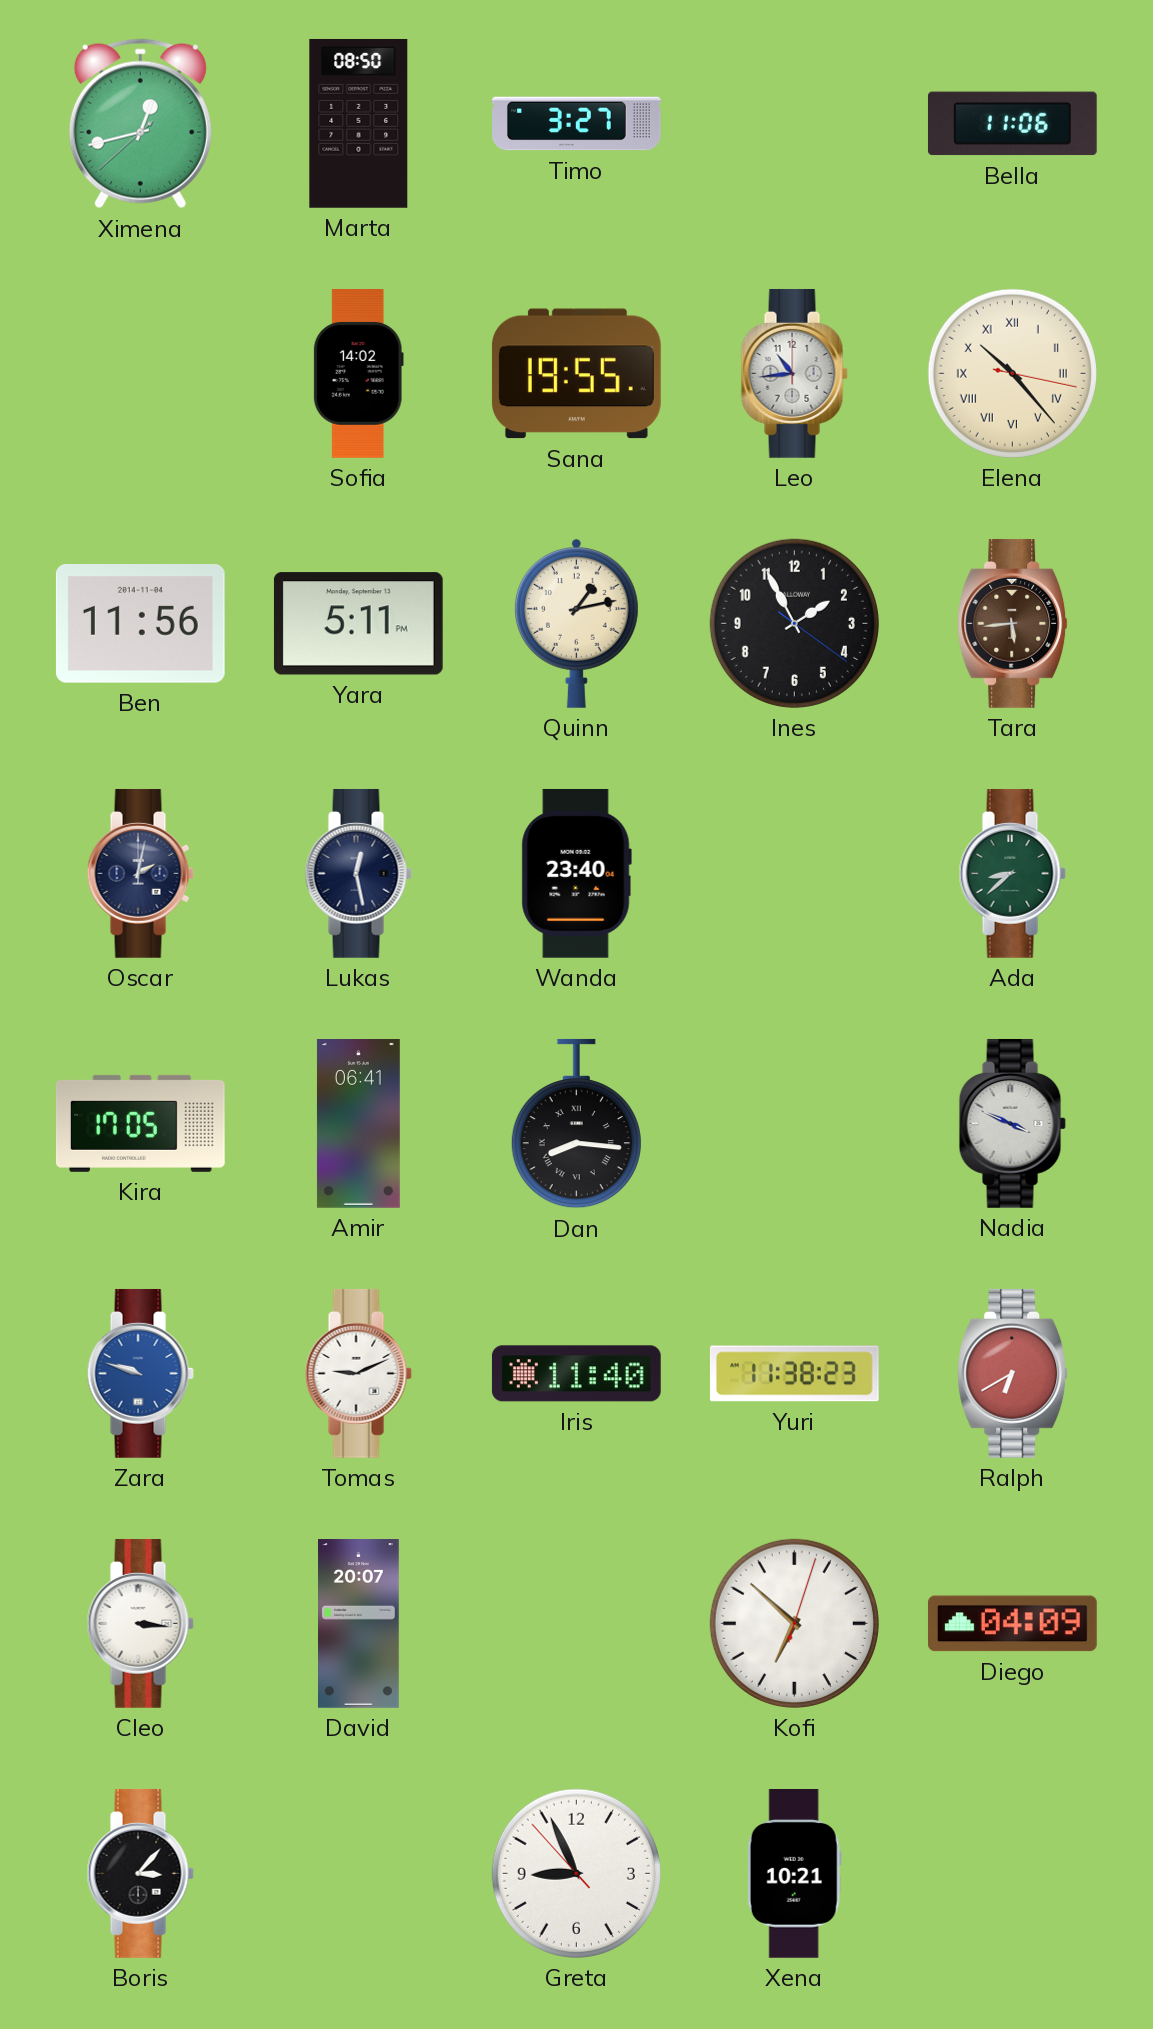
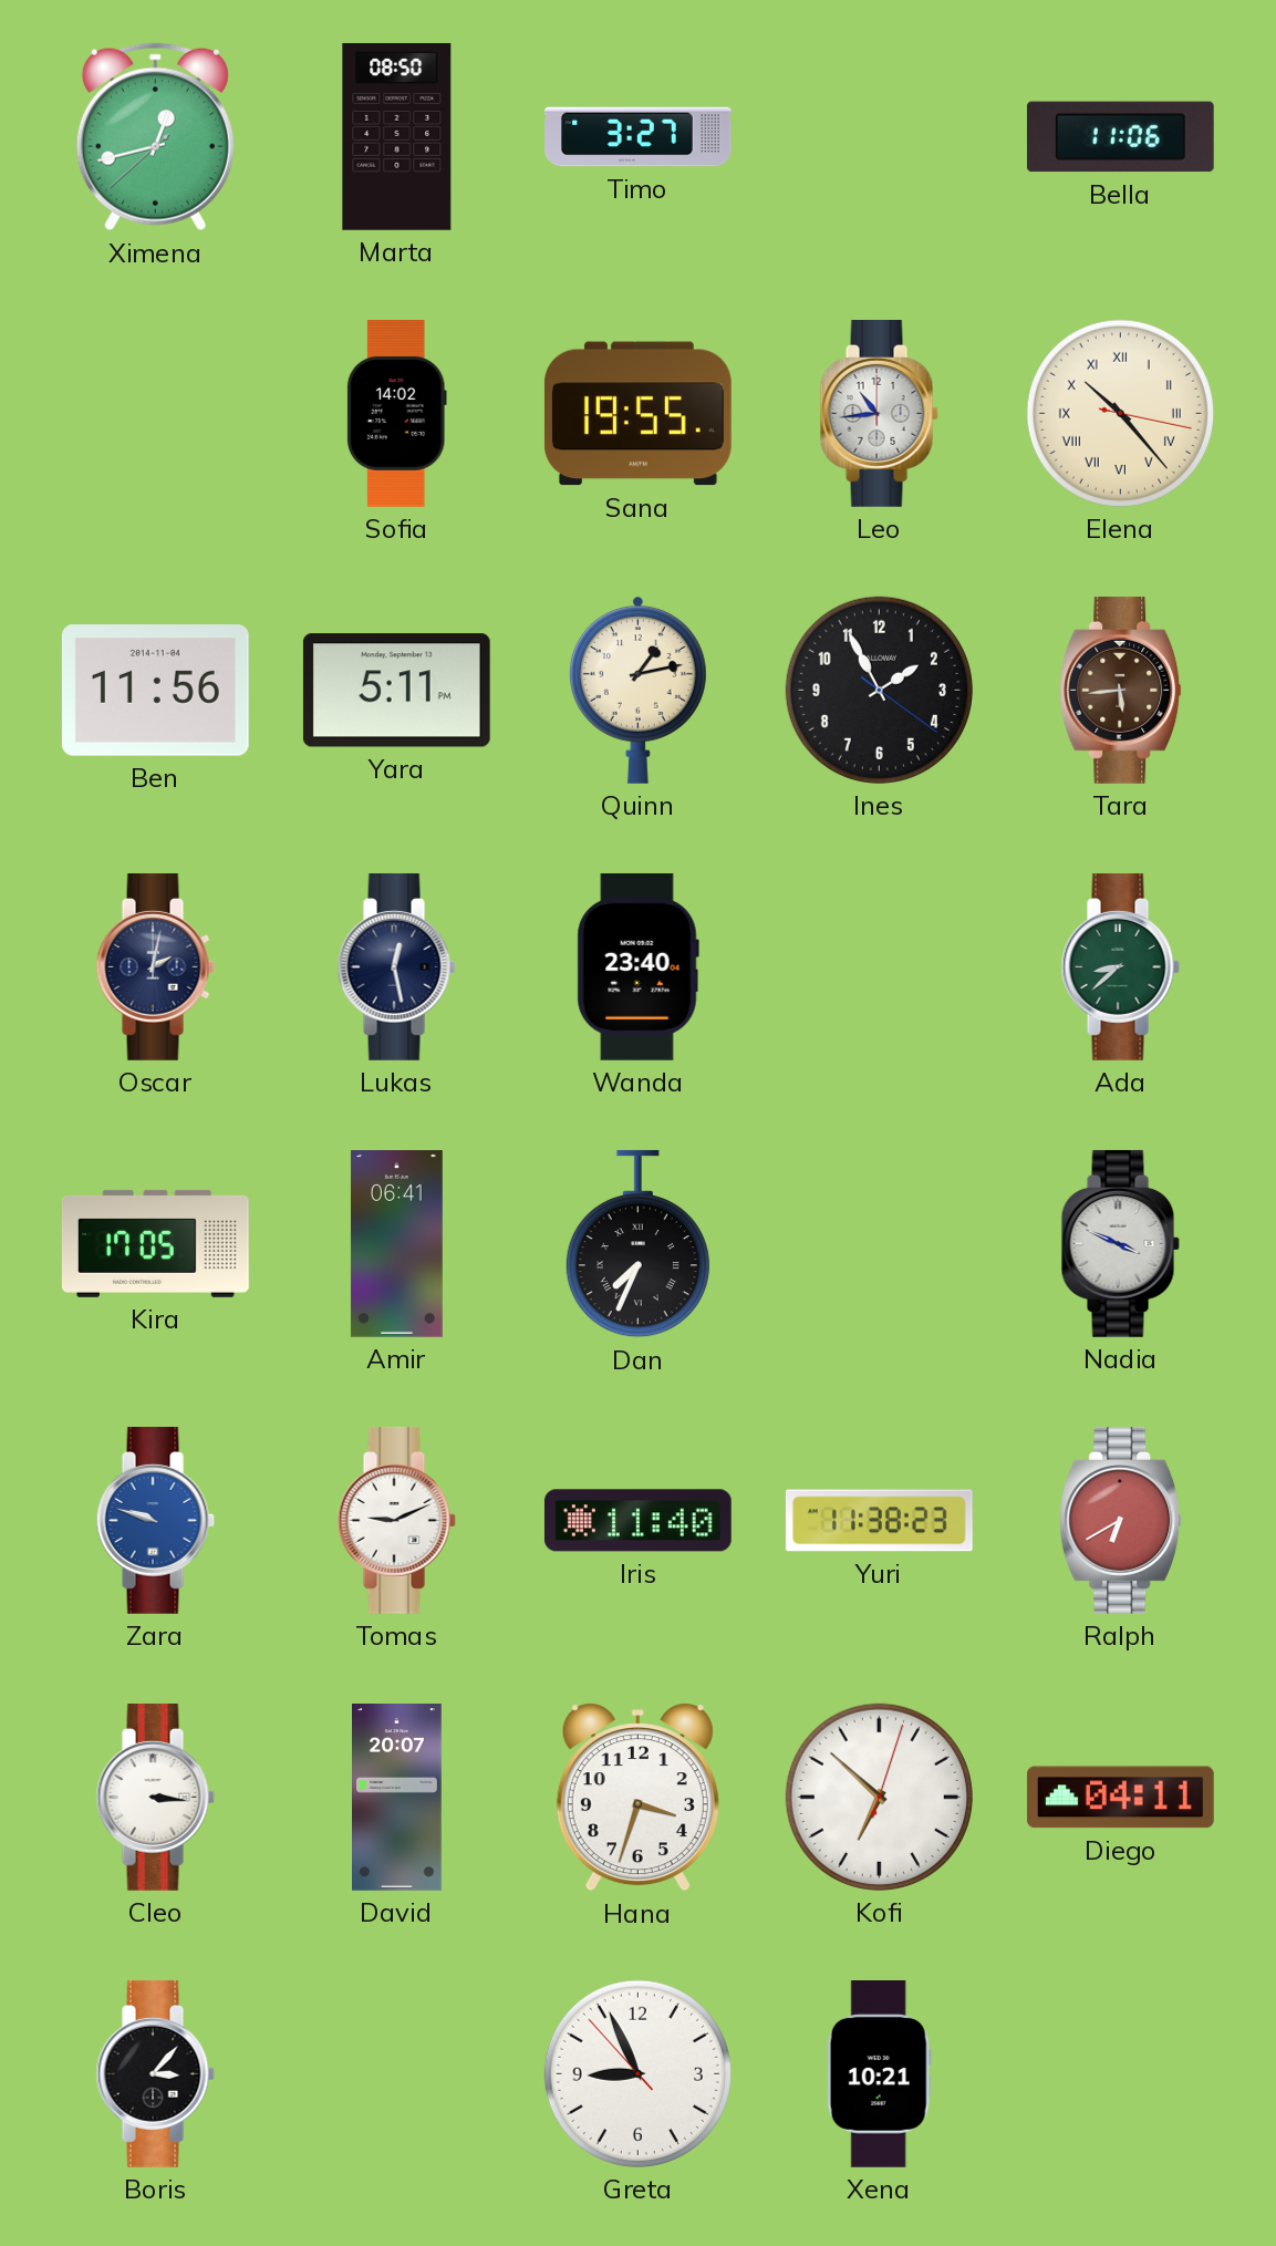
Dan: 8:16 -> 7:34 (637, 1244)
Hana: none -> 3:33 (637, 1798)
Diego: 04:09 -> 04:11 (1120, 1798)
